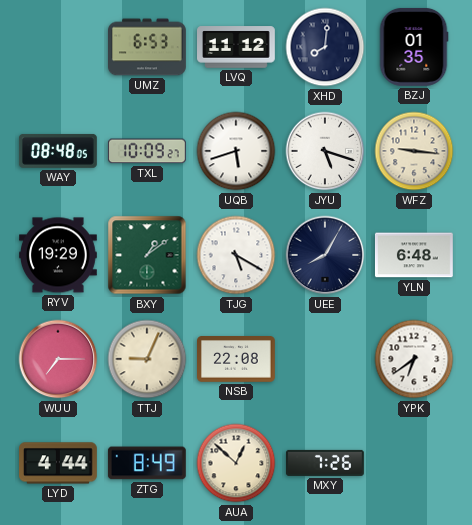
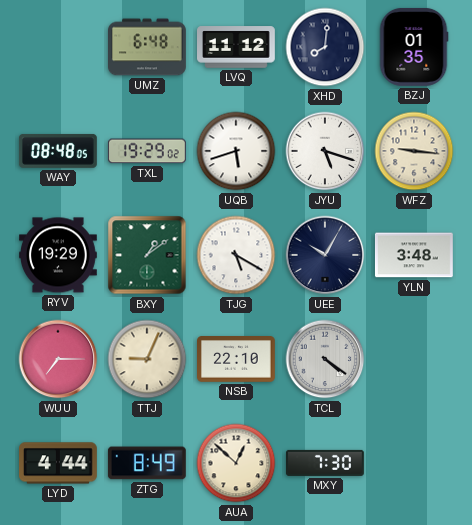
UMZ: 6:53 -> 6:48 (148, 47)
TXL: 10:09 -> 19:29 (147, 151)
UEE: 8:05 -> 10:05 (325, 255)
YLN: 6:48 -> 3:48 (414, 255)
NSB: 22:08 -> 22:10 (237, 359)
TCL: none -> 4:21 (325, 359)
YPK: 6:39 -> none (414, 359)
MXY: 7:26 -> 7:30 (325, 463)
